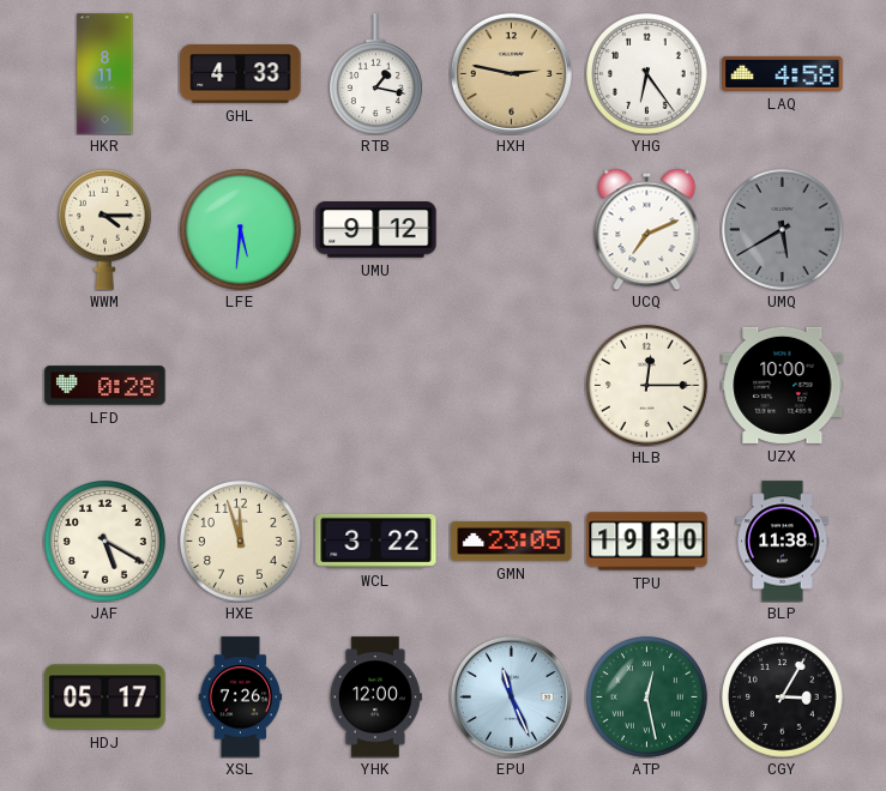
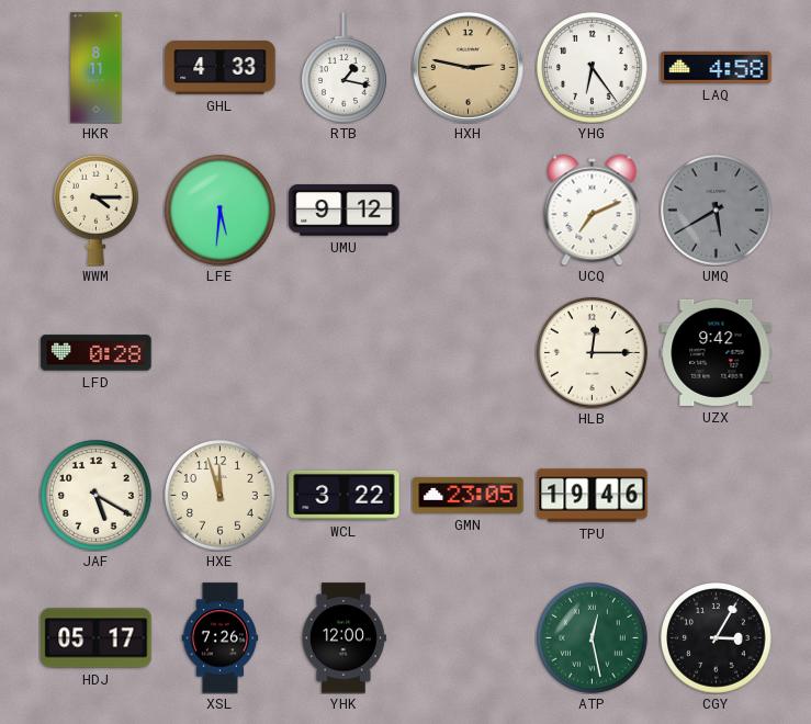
UZX: 10:00 -> 9:42 (717, 352)
TPU: 19:30 -> 19:46 (593, 496)
BLP: 11:38 -> none (783, 542)
EPU: 11:26 -> none (511, 696)
